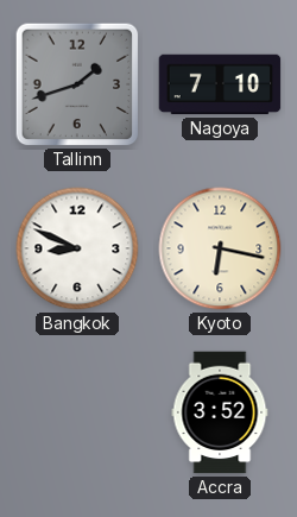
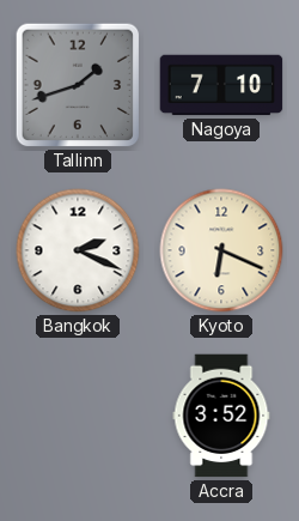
Bangkok: 8:49 -> 2:19 (78, 250)
Kyoto: 6:17 -> 6:19 (221, 250)
